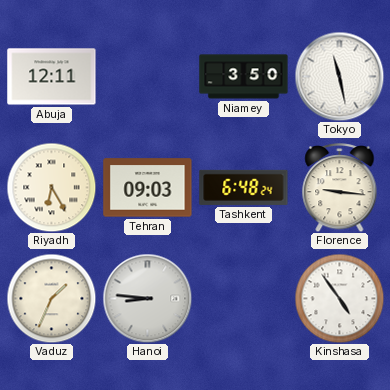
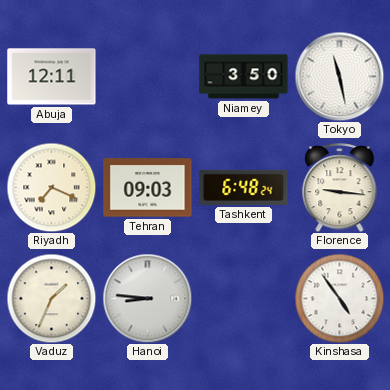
Riyadh: 6:25 -> 7:19 (51, 187)
